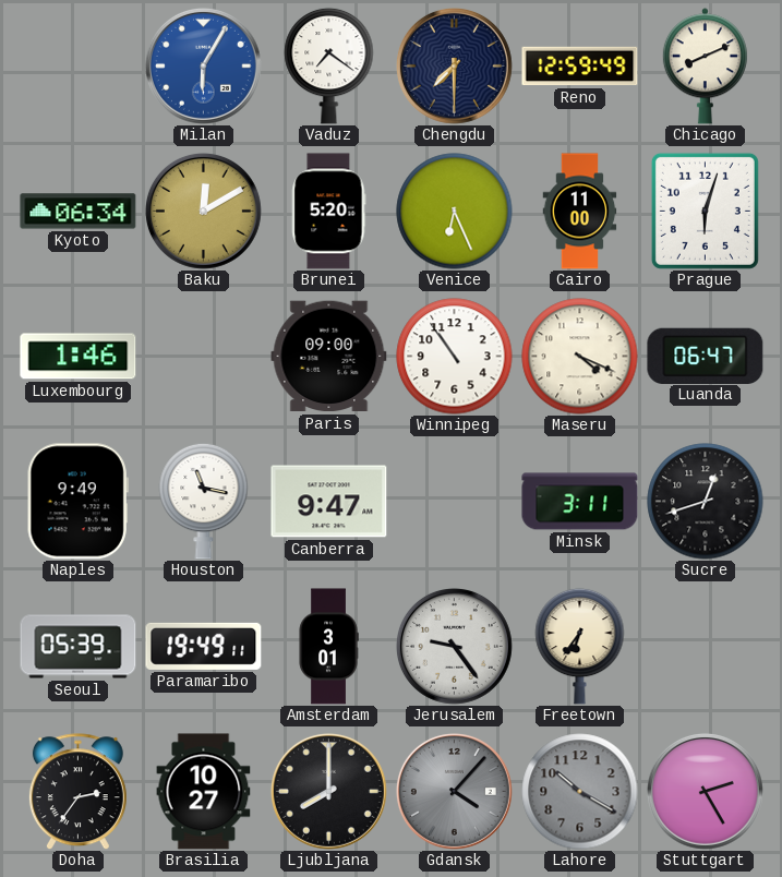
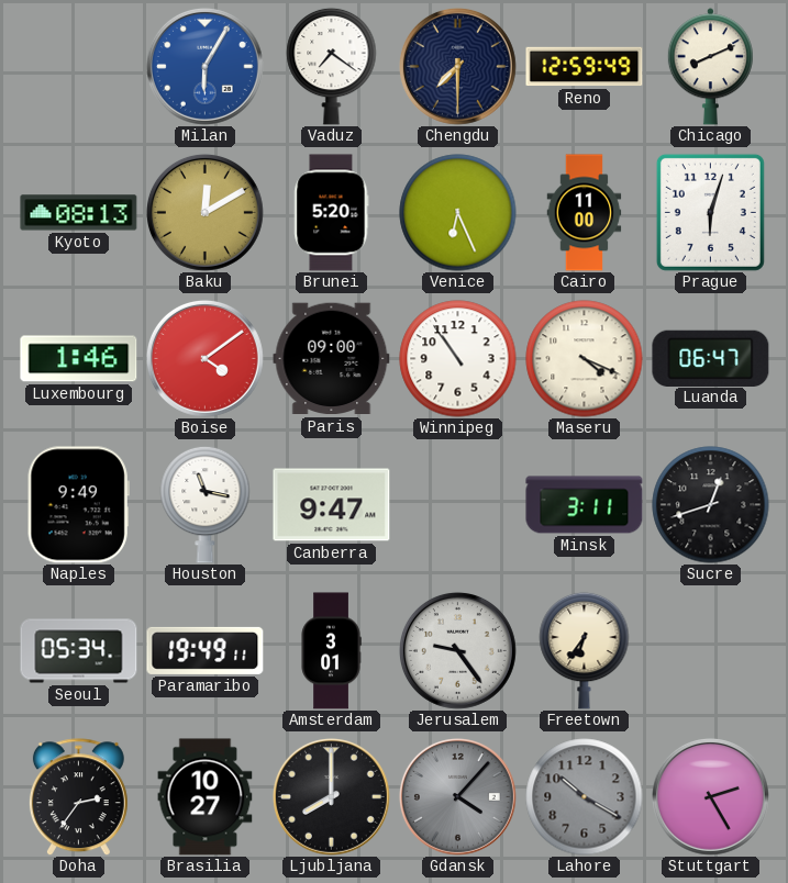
Kyoto: 06:34 -> 08:13 (79, 213)
Boise: none -> 4:09 (204, 358)
Seoul: 05:39 -> 05:34 (79, 651)
